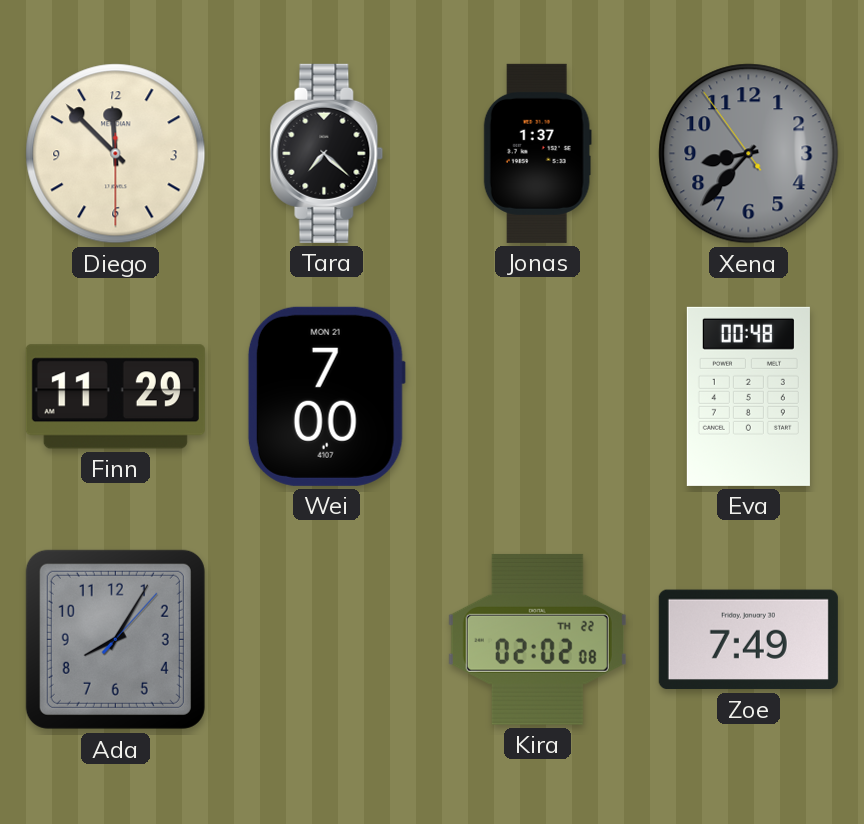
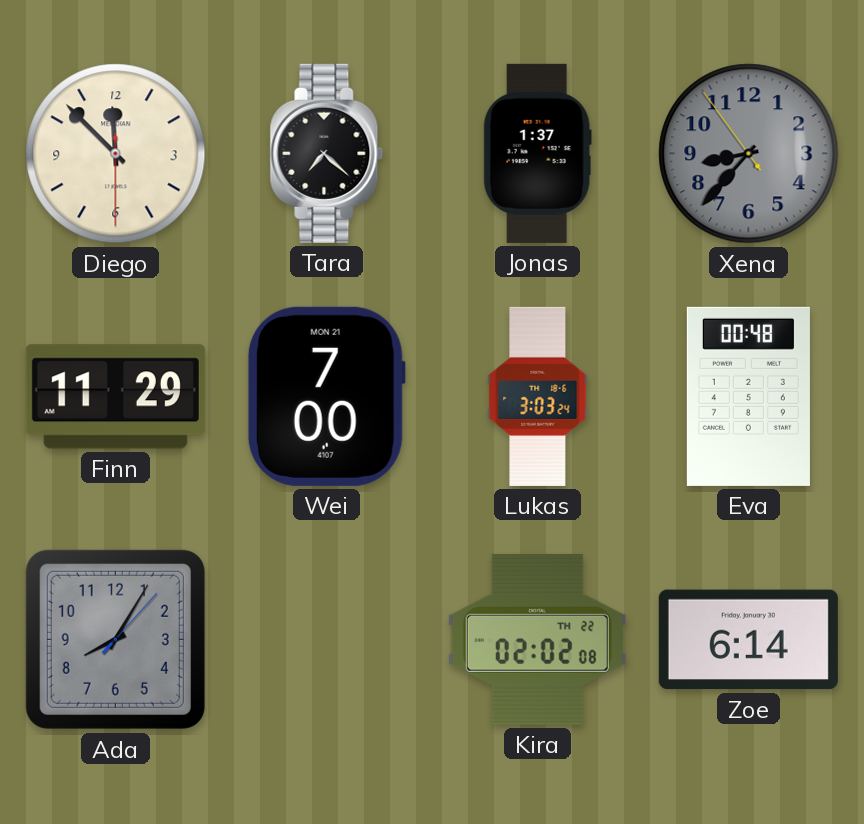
Lukas: none -> 3:03 (538, 396)
Zoe: 7:49 -> 6:14 (748, 640)
